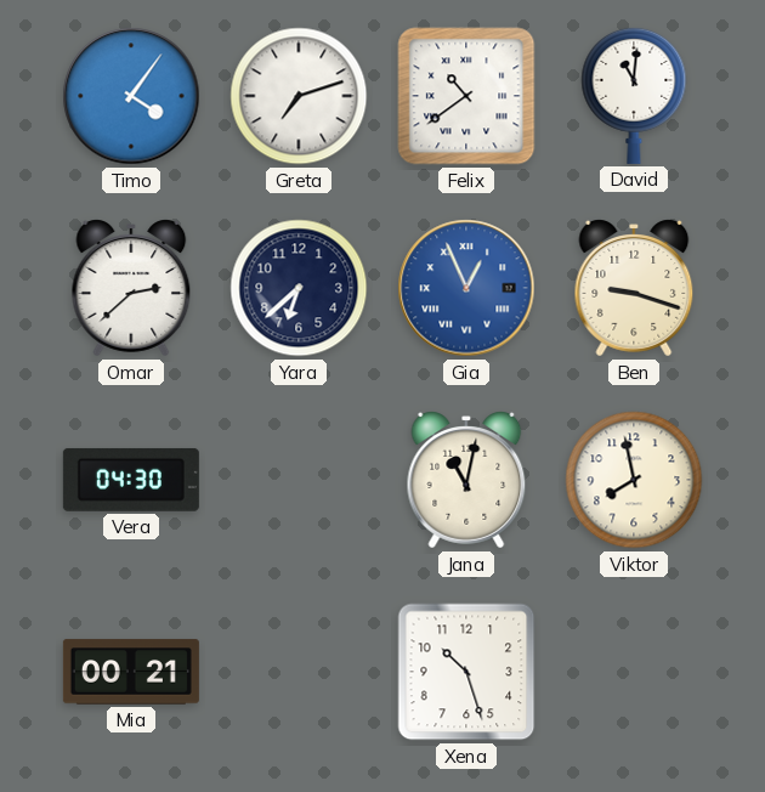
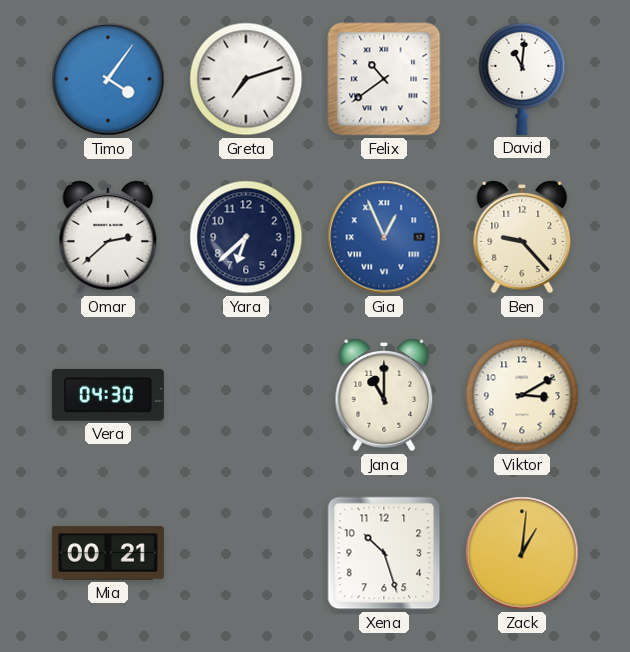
Ben: 9:18 -> 9:23 (522, 237)
Jana: 11:02 -> 11:00 (384, 395)
Viktor: 7:58 -> 3:10 (522, 395)
Zack: none -> 1:01 (522, 553)
